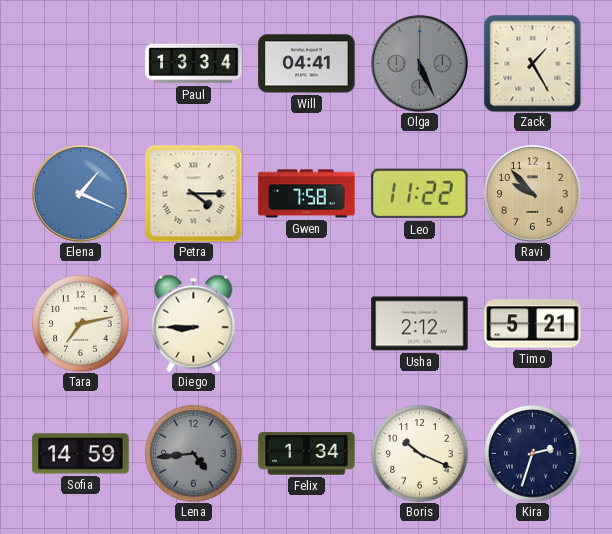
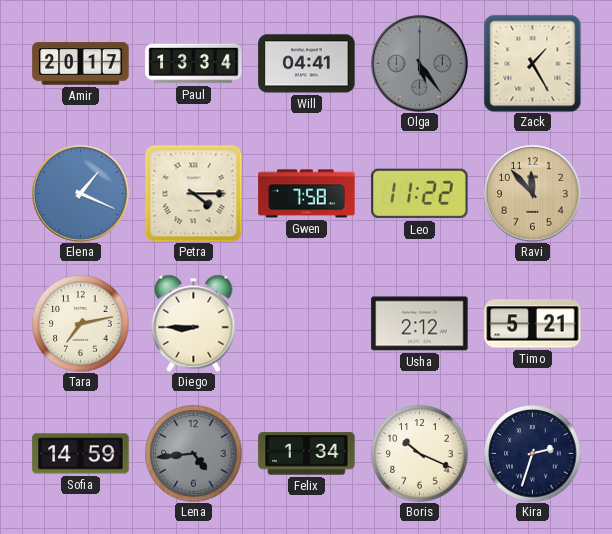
Amir: none -> 20:17 (81, 64)
Olga: 5:26 -> 5:24 (420, 64)
Ravi: 9:53 -> 11:53 (533, 194)
